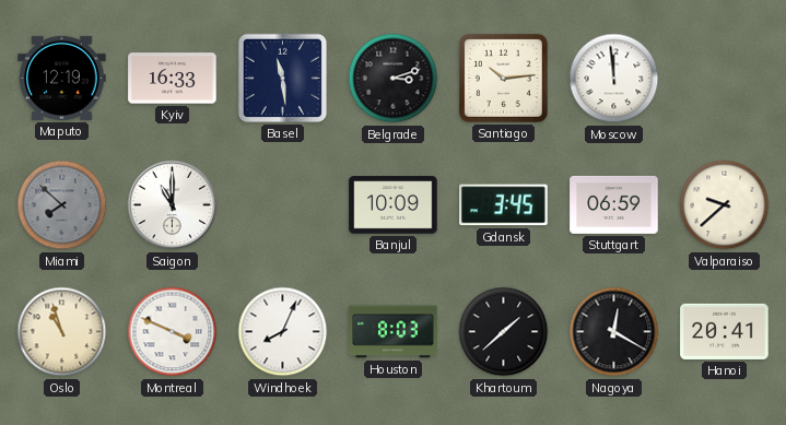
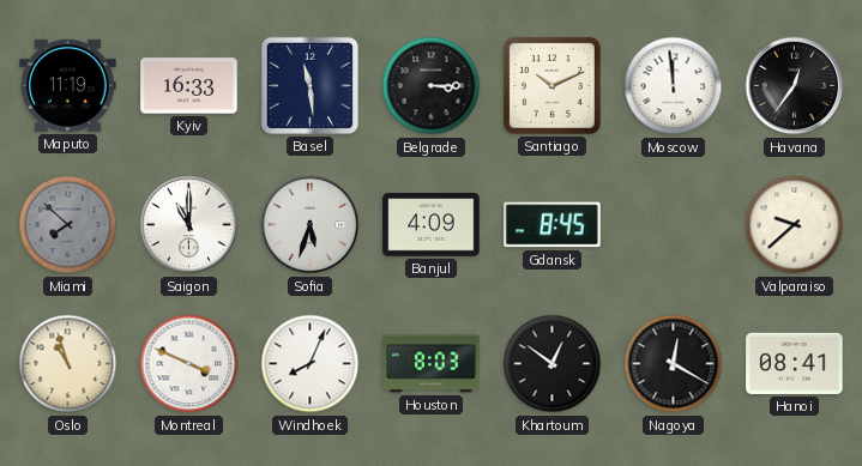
Maputo: 12:19 -> 11:19 (68, 85)
Belgrade: 3:12 -> 3:15 (432, 86)
Santiago: 10:14 -> 10:11 (551, 85)
Havana: none -> 12:36 (795, 86)
Sofia: none -> 5:33 (311, 225)
Banjul: 10:09 -> 4:09 (432, 225)
Gdansk: 3:45 -> 8:45 (553, 225)
Stuttgart: 06:59 -> none (614, 204)
Khartoum: 1:38 -> 12:51 (553, 364)
Hanoi: 20:41 -> 08:41 (795, 363)
